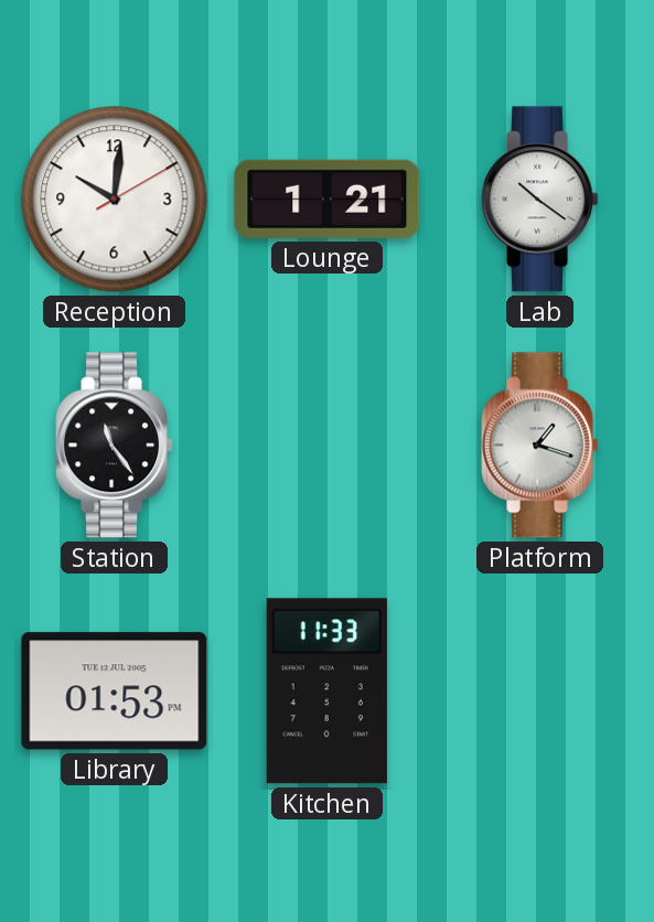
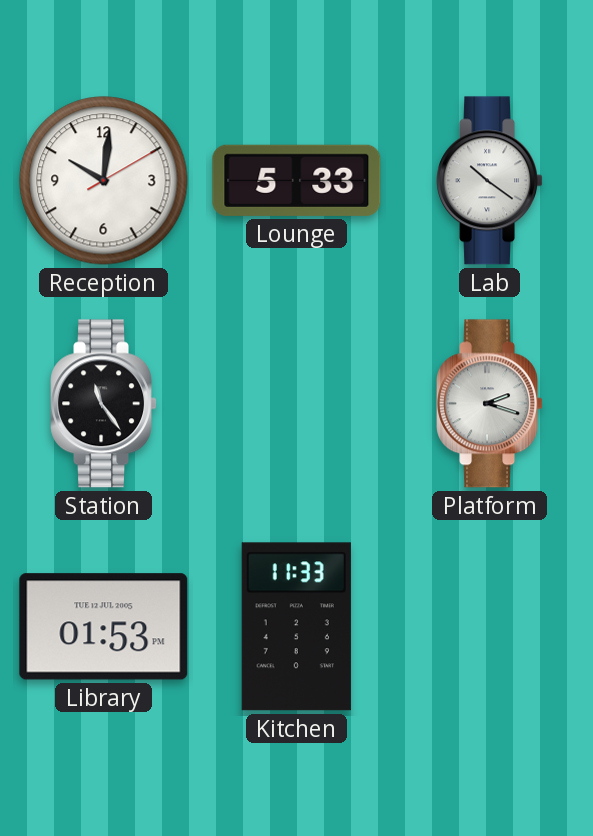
Lounge: 1:21 -> 5:33 (297, 180)
Platform: 1:18 -> 2:18 (489, 404)
